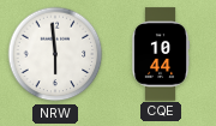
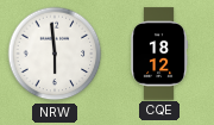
CQE: 10:44 -> 18:12 (160, 54)
